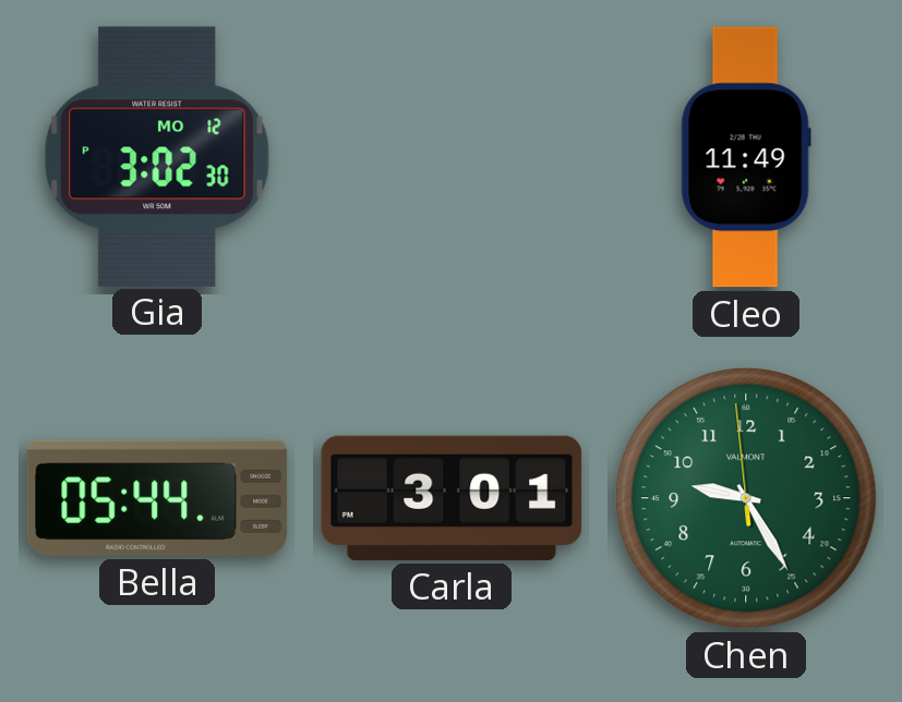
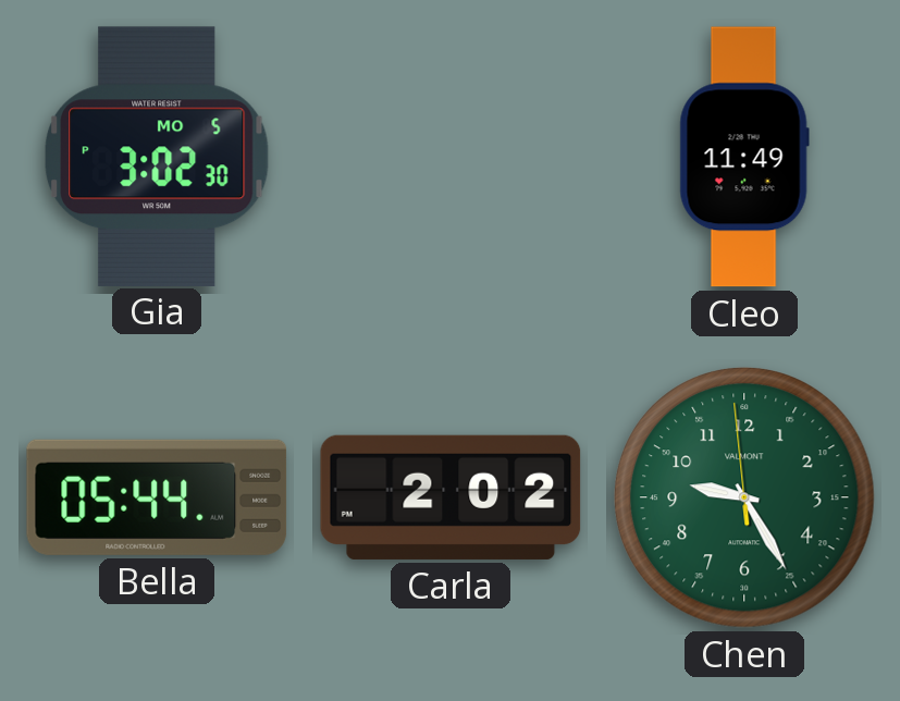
Gia date: MO 12 -> MO 5 (157, 156)
Carla: 3:01 -> 2:02 (451, 497)
